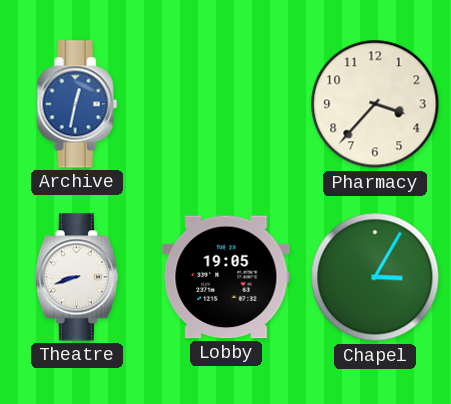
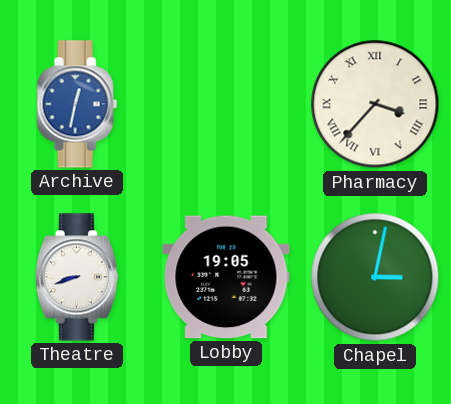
Pharmacy numerals: Arabic -> Roman (375, 104)
Chapel: 3:05 -> 3:02 (375, 277)
